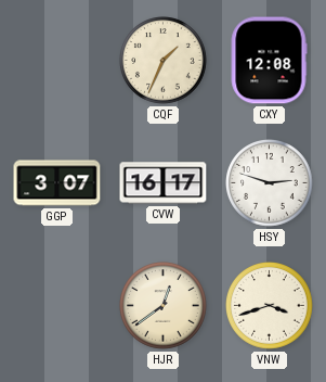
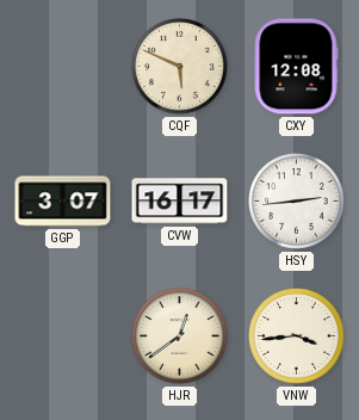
CQF: 1:34 -> 5:49 (180, 67)
HSY: 2:48 -> 2:44 (297, 202)
VNW: 3:42 -> 3:44 (297, 336)
